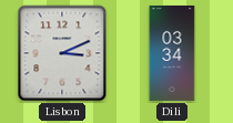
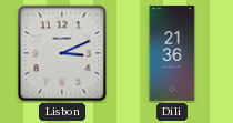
Dili: 03:34 -> 21:36 (172, 53)
